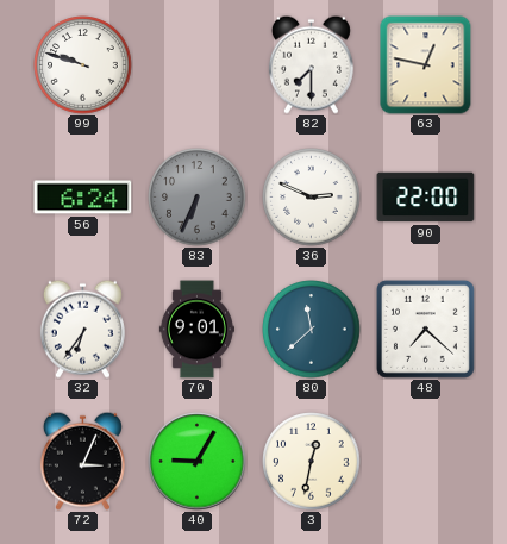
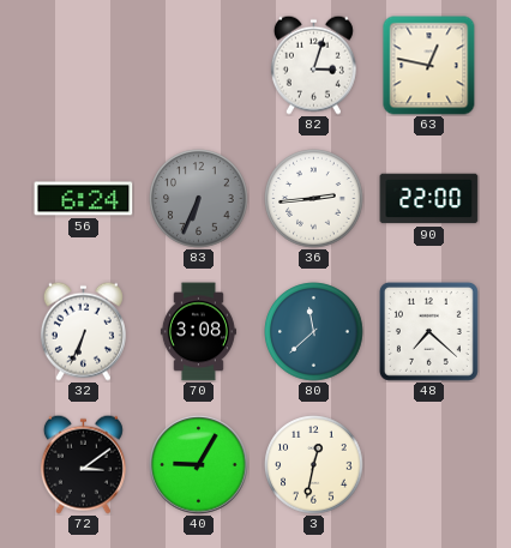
99: 9:48 -> none (83, 65)
82: 7:30 -> 3:03 (313, 65)
36: 2:49 -> 2:44 (314, 199)
32: 6:36 -> 6:34 (83, 331)
70: 9:01 -> 3:08 (198, 332)
72: 3:04 -> 3:09 (83, 464)
